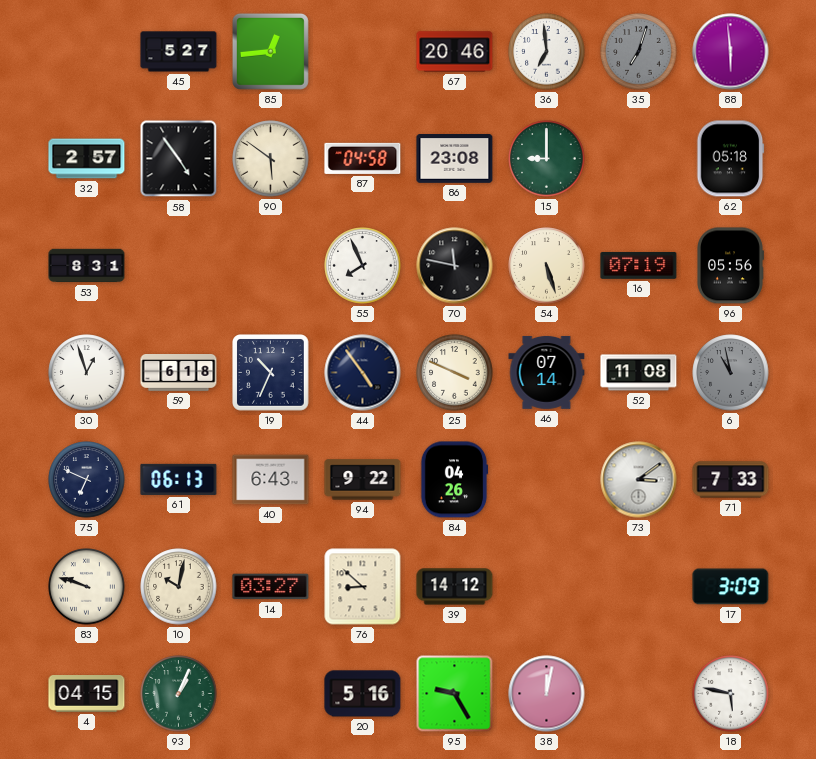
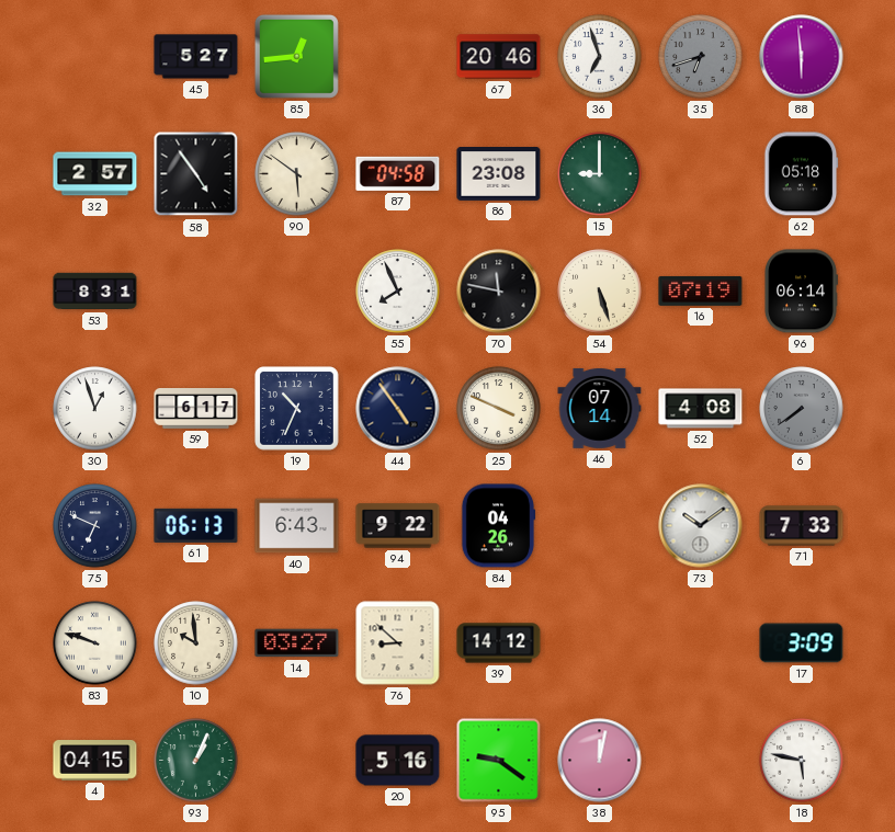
36: 6:59 -> 6:57 (600, 57)
35: 7:03 -> 6:42 (701, 57)
96: 05:56 -> 06:14 (802, 292)
59: 6:18 -> 6:17 (196, 409)
52: 11:08 -> 4:08 (701, 409)
6: 10:58 -> 7:39 (802, 409)
73: 3:09 -> 10:09 (701, 526)
10: 10:02 -> 9:59 (196, 643)
95: 9:25 -> 9:21 (499, 761)
